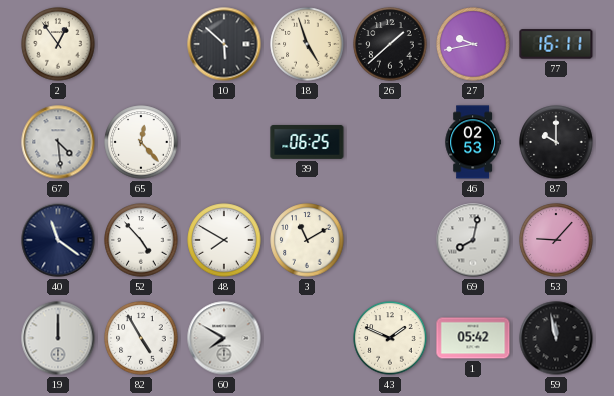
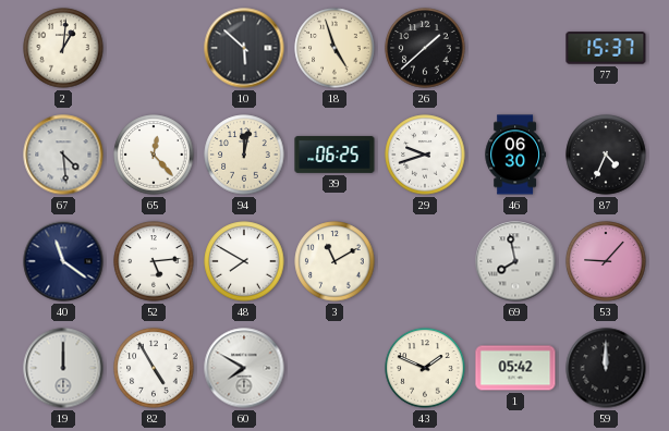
2: 12:54 -> 1:01 (63, 48)
27: 9:43 -> none (473, 44)
77: 16:11 -> 15:37 (606, 48)
94: none -> 12:02 (244, 155)
29: none -> 9:42 (425, 155)
46: 02:53 -> 06:30 (515, 155)
87: 10:00 -> 4:34 (606, 155)
52: 4:53 -> 5:14 (154, 261)
69: 8:02 -> 7:58 (515, 261)
59: 11:58 -> 12:00 (606, 368)
